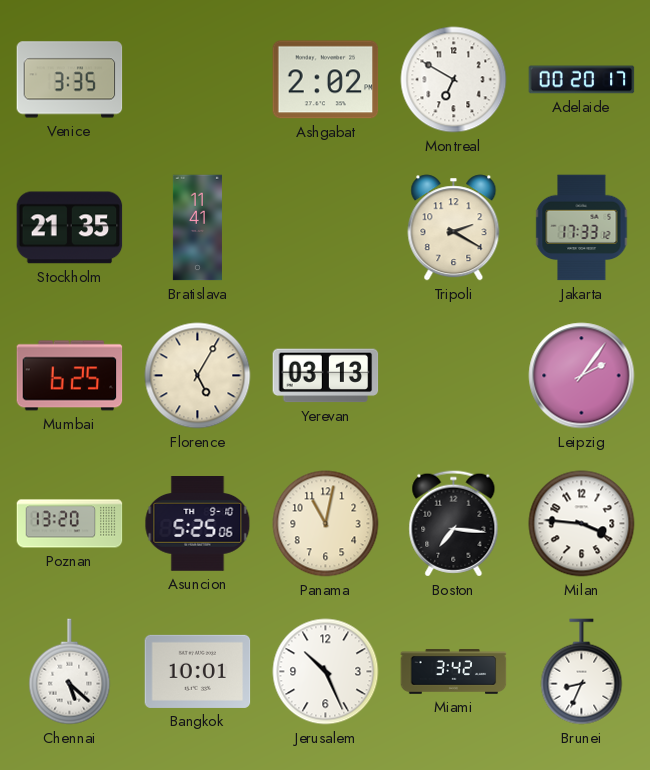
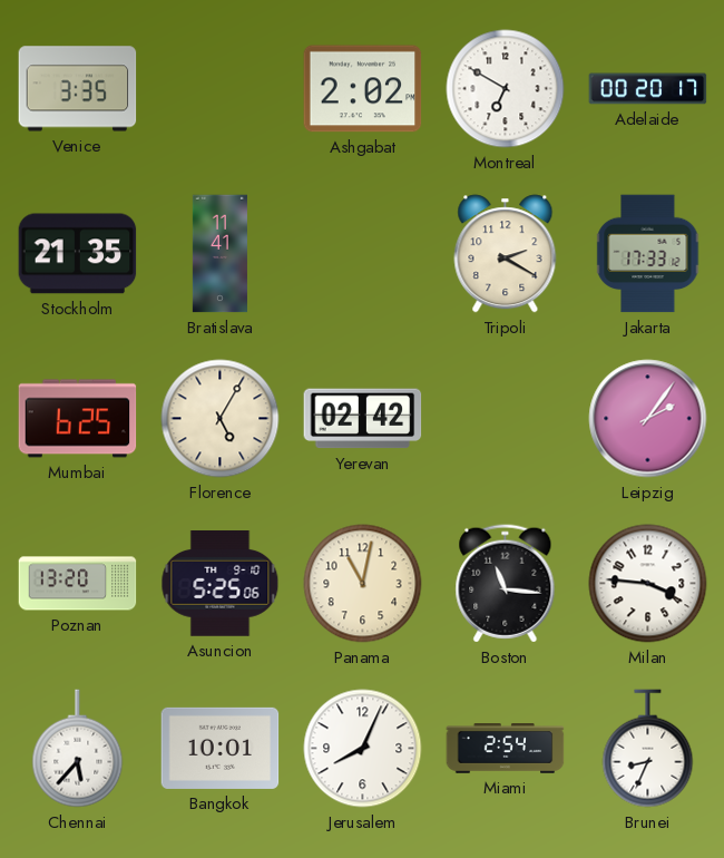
Yerevan: 03:13 -> 02:42 (363, 419)
Boston: 7:16 -> 11:16 (506, 584)
Chennai: 5:22 -> 5:37 (78, 749)
Jerusalem: 10:26 -> 8:04 (363, 749)
Miami: 3:42 -> 2:54 (506, 749)
